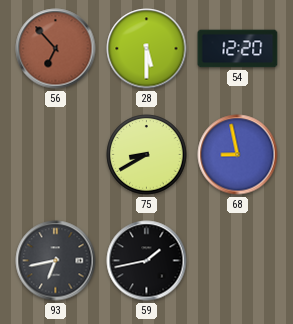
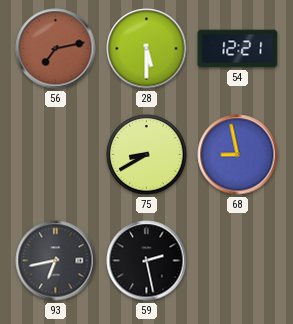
56: 6:53 -> 7:13 (56, 49)
54: 12:20 -> 12:21 (238, 49)
59: 1:43 -> 2:28 (147, 261)
